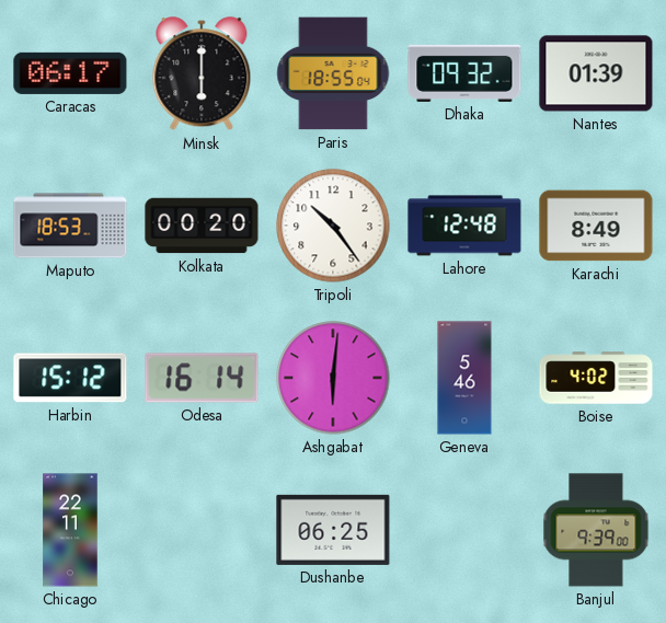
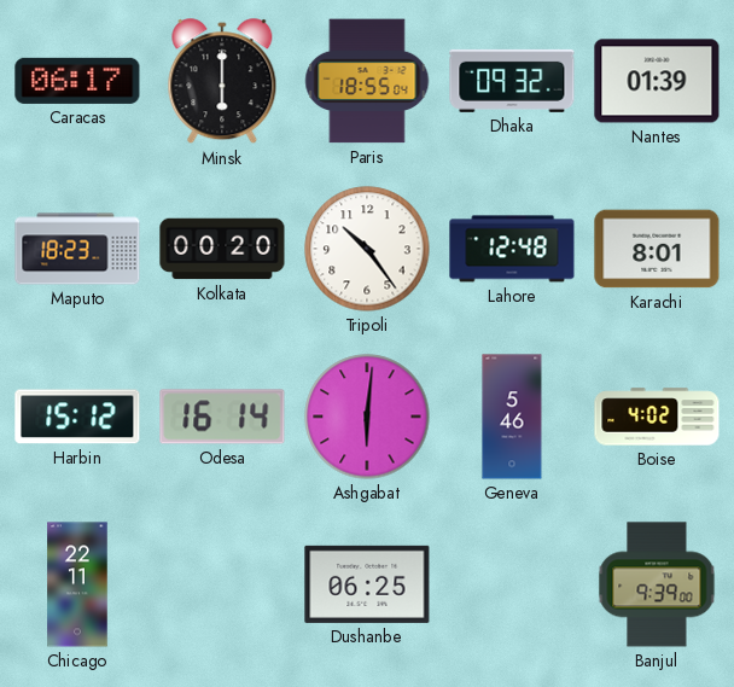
Maputo: 18:53 -> 18:23 (77, 249)
Karachi: 8:49 -> 8:01 (657, 249)
